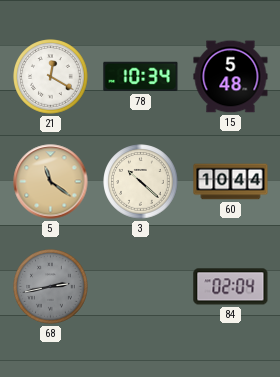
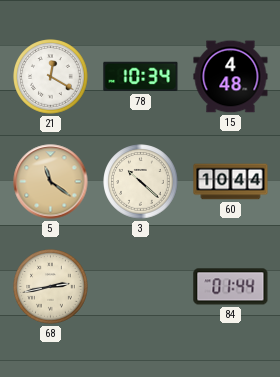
15: 5:48 -> 4:48 (231, 77)
68 dial: grey -> cream (51, 287)
84: 02:04 -> 01:44 (231, 287)
